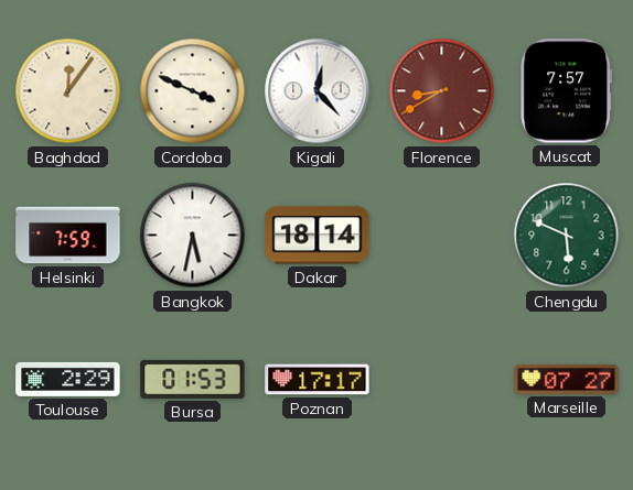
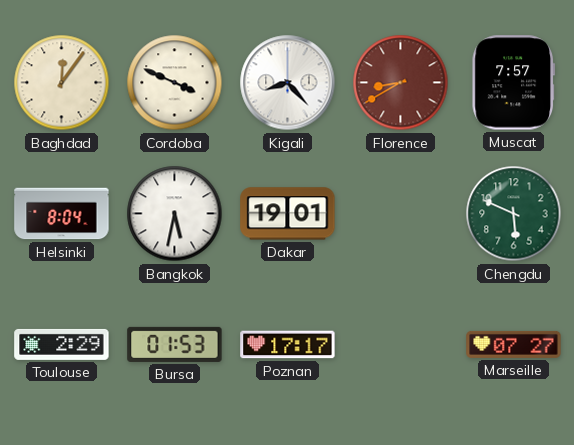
Kigali: 12:23 -> 8:23 (288, 83)
Helsinki: 7:59 -> 8:04 (62, 214)
Dakar: 18:14 -> 19:01 (288, 214)
